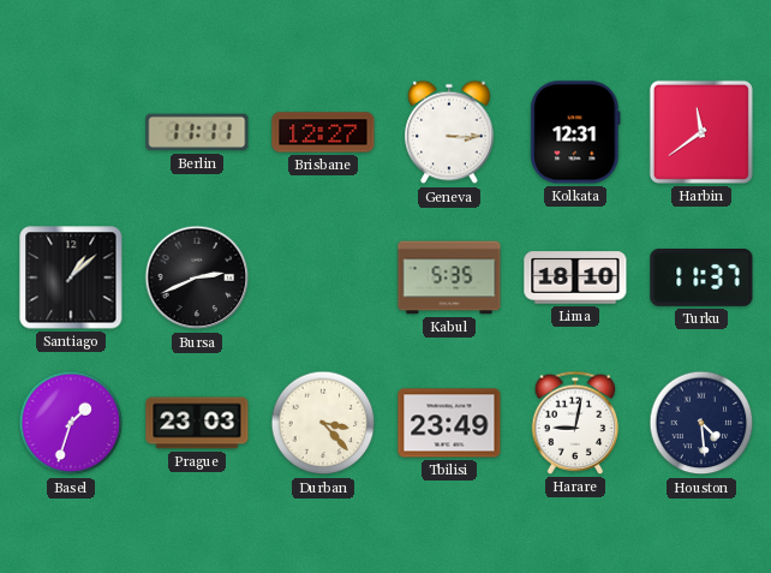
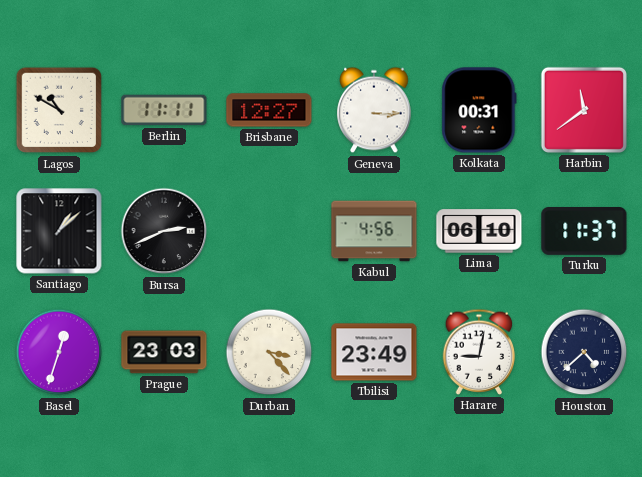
Lagos: none -> 10:50 (59, 110)
Kolkata: 12:31 -> 00:31 (479, 110)
Kabul: 5:35 -> 4:56 (374, 231)
Lima: 18:10 -> 06:10 (479, 231)
Basel: 1:33 -> 12:33 (59, 352)
Houston: 4:29 -> 4:38 (584, 352)
